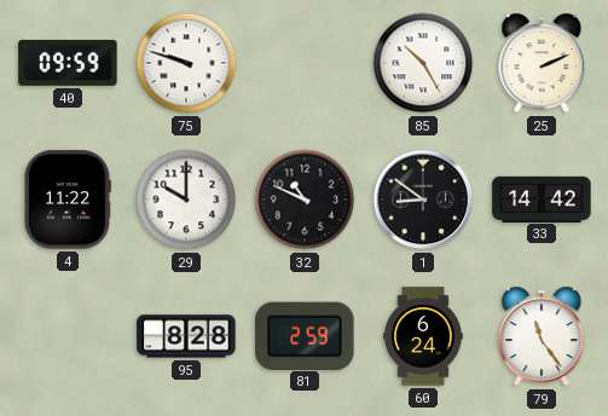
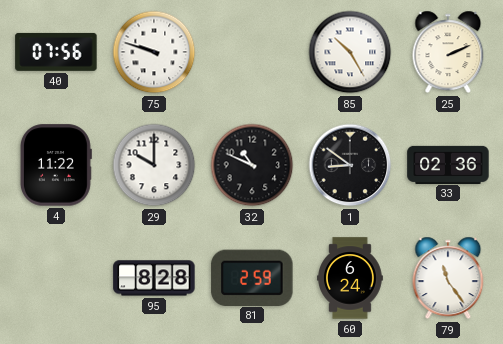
40: 09:59 -> 07:56 (56, 52)
33: 14:42 -> 02:36 (448, 164)
